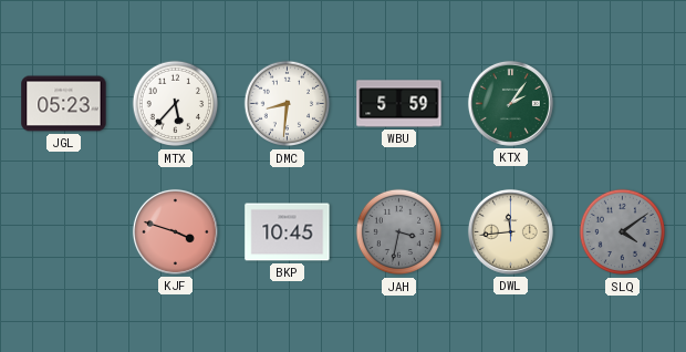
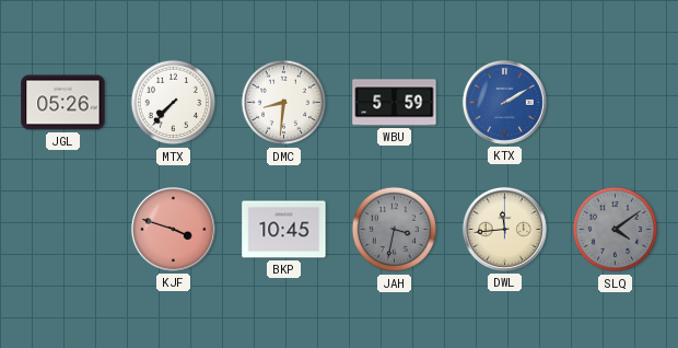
JGL: 05:23 -> 05:26 (63, 103)
MTX: 5:37 -> 7:37 (174, 103)
KTX: 2:06 -> 2:10 (504, 102)
KTX dial: green -> blue (504, 102)
